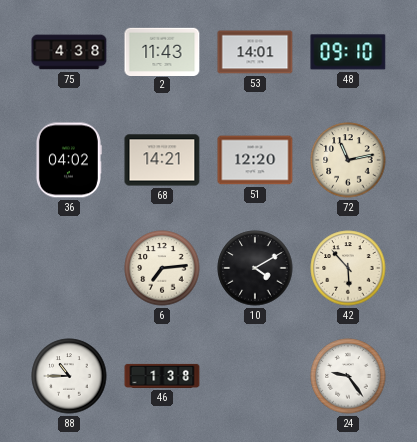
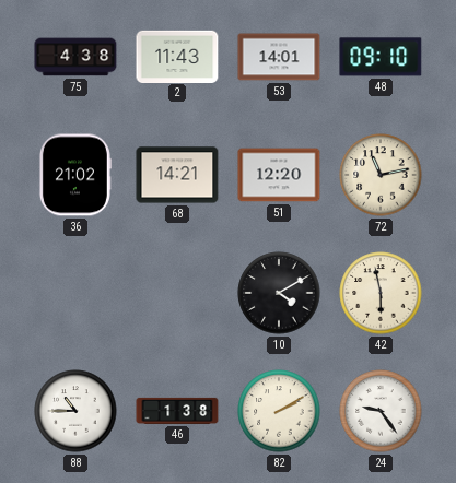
36: 04:02 -> 21:02 (74, 175)
6: 7:14 -> none (162, 268)
42: 5:53 -> 5:58 (381, 293)
82: none -> 2:10 (279, 411)
